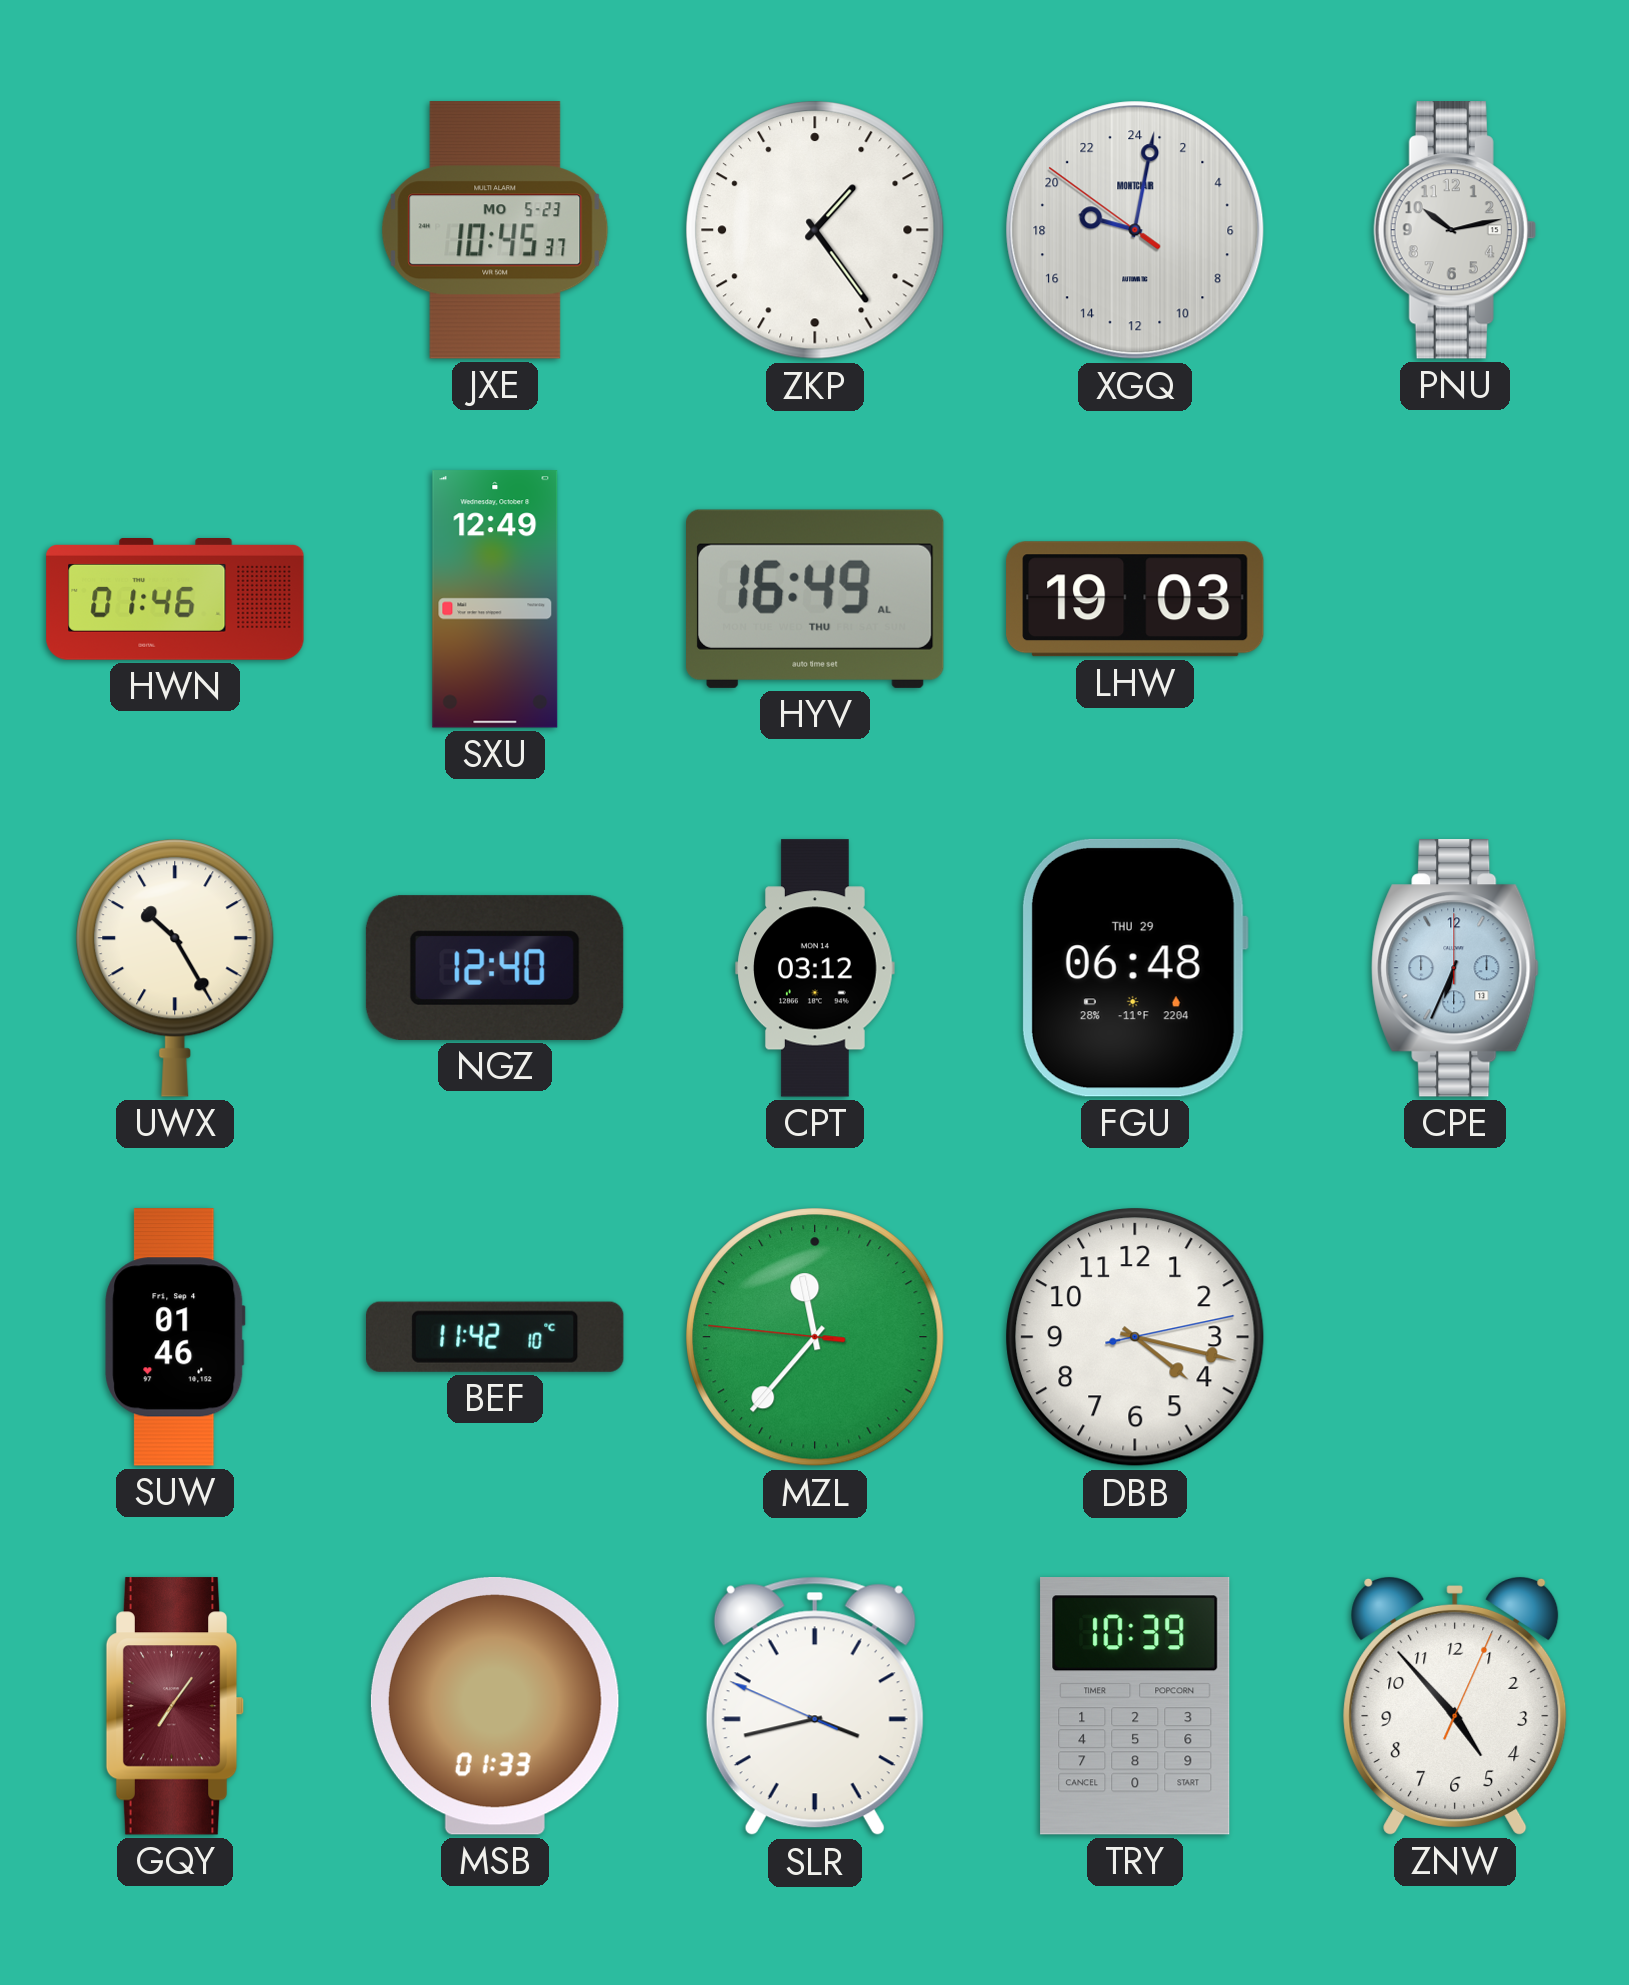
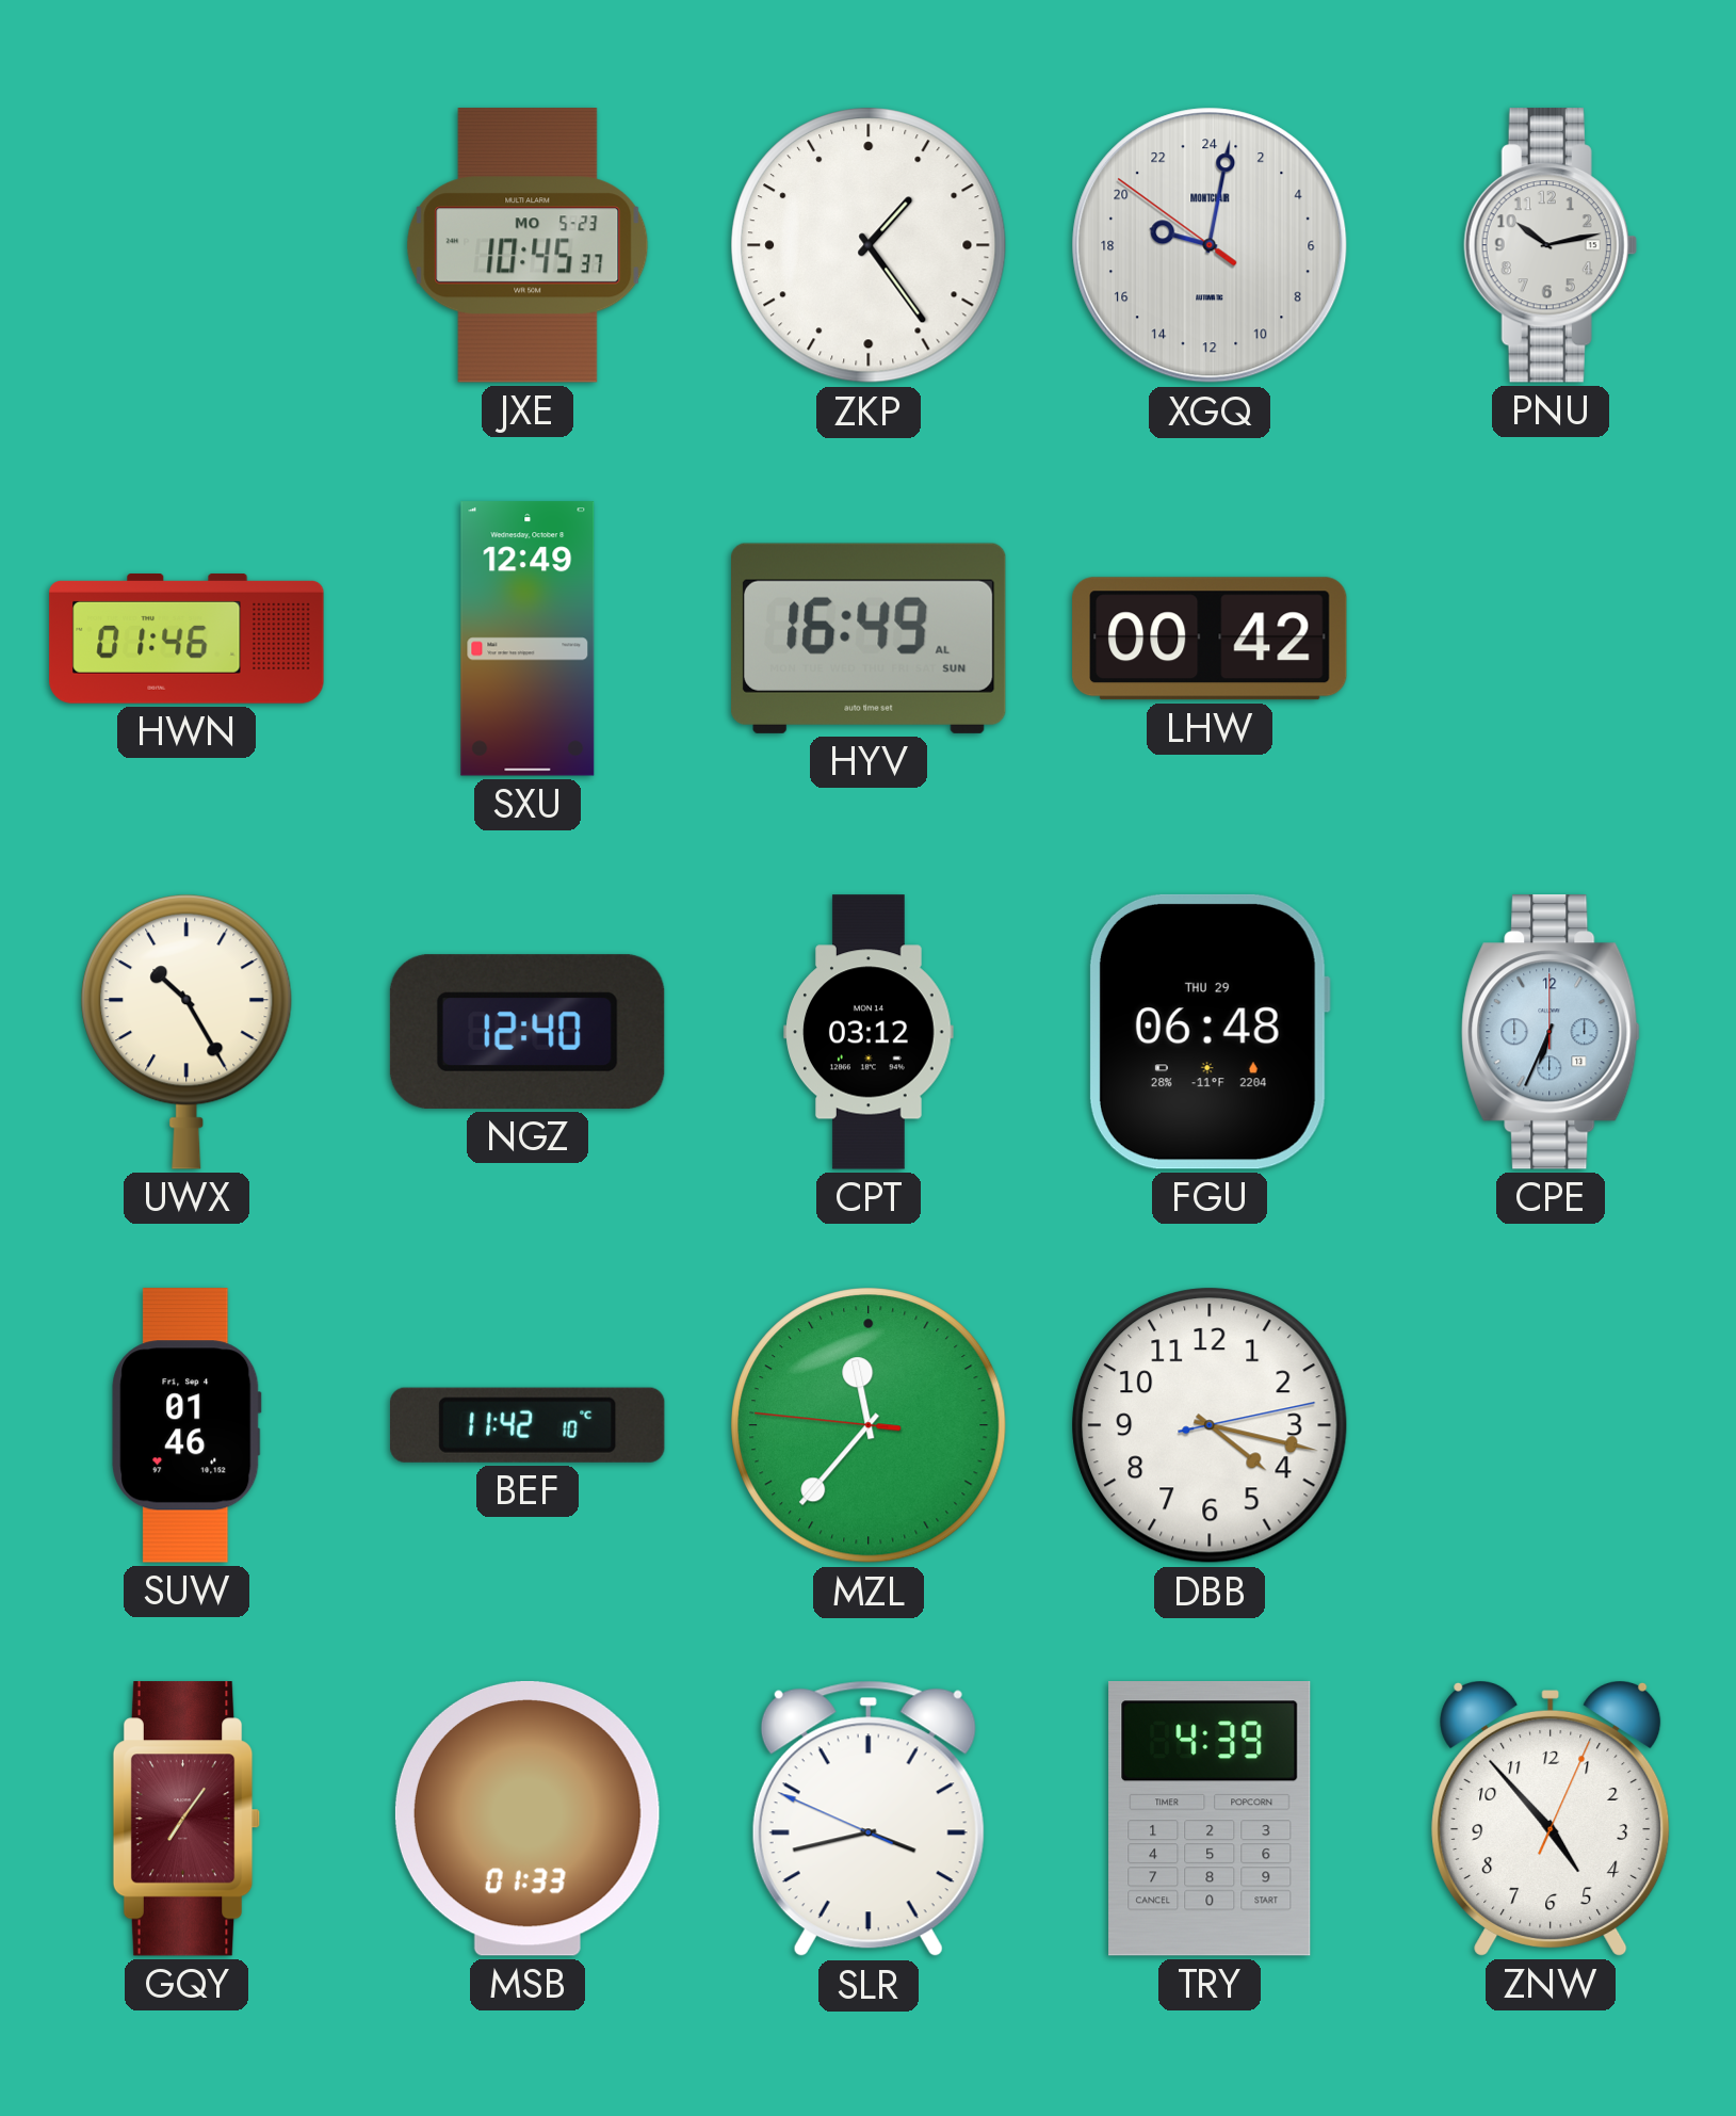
HYV date: THU -> SUN (870, 639)
LHW: 19:03 -> 00:42 (1210, 639)
TRY: 10:39 -> 4:39 (1210, 1820)
